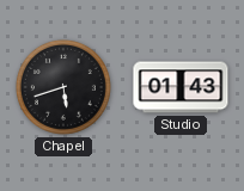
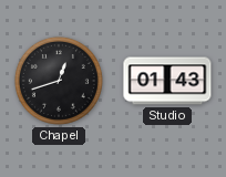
Chapel: 5:42 -> 12:42 (59, 81)
